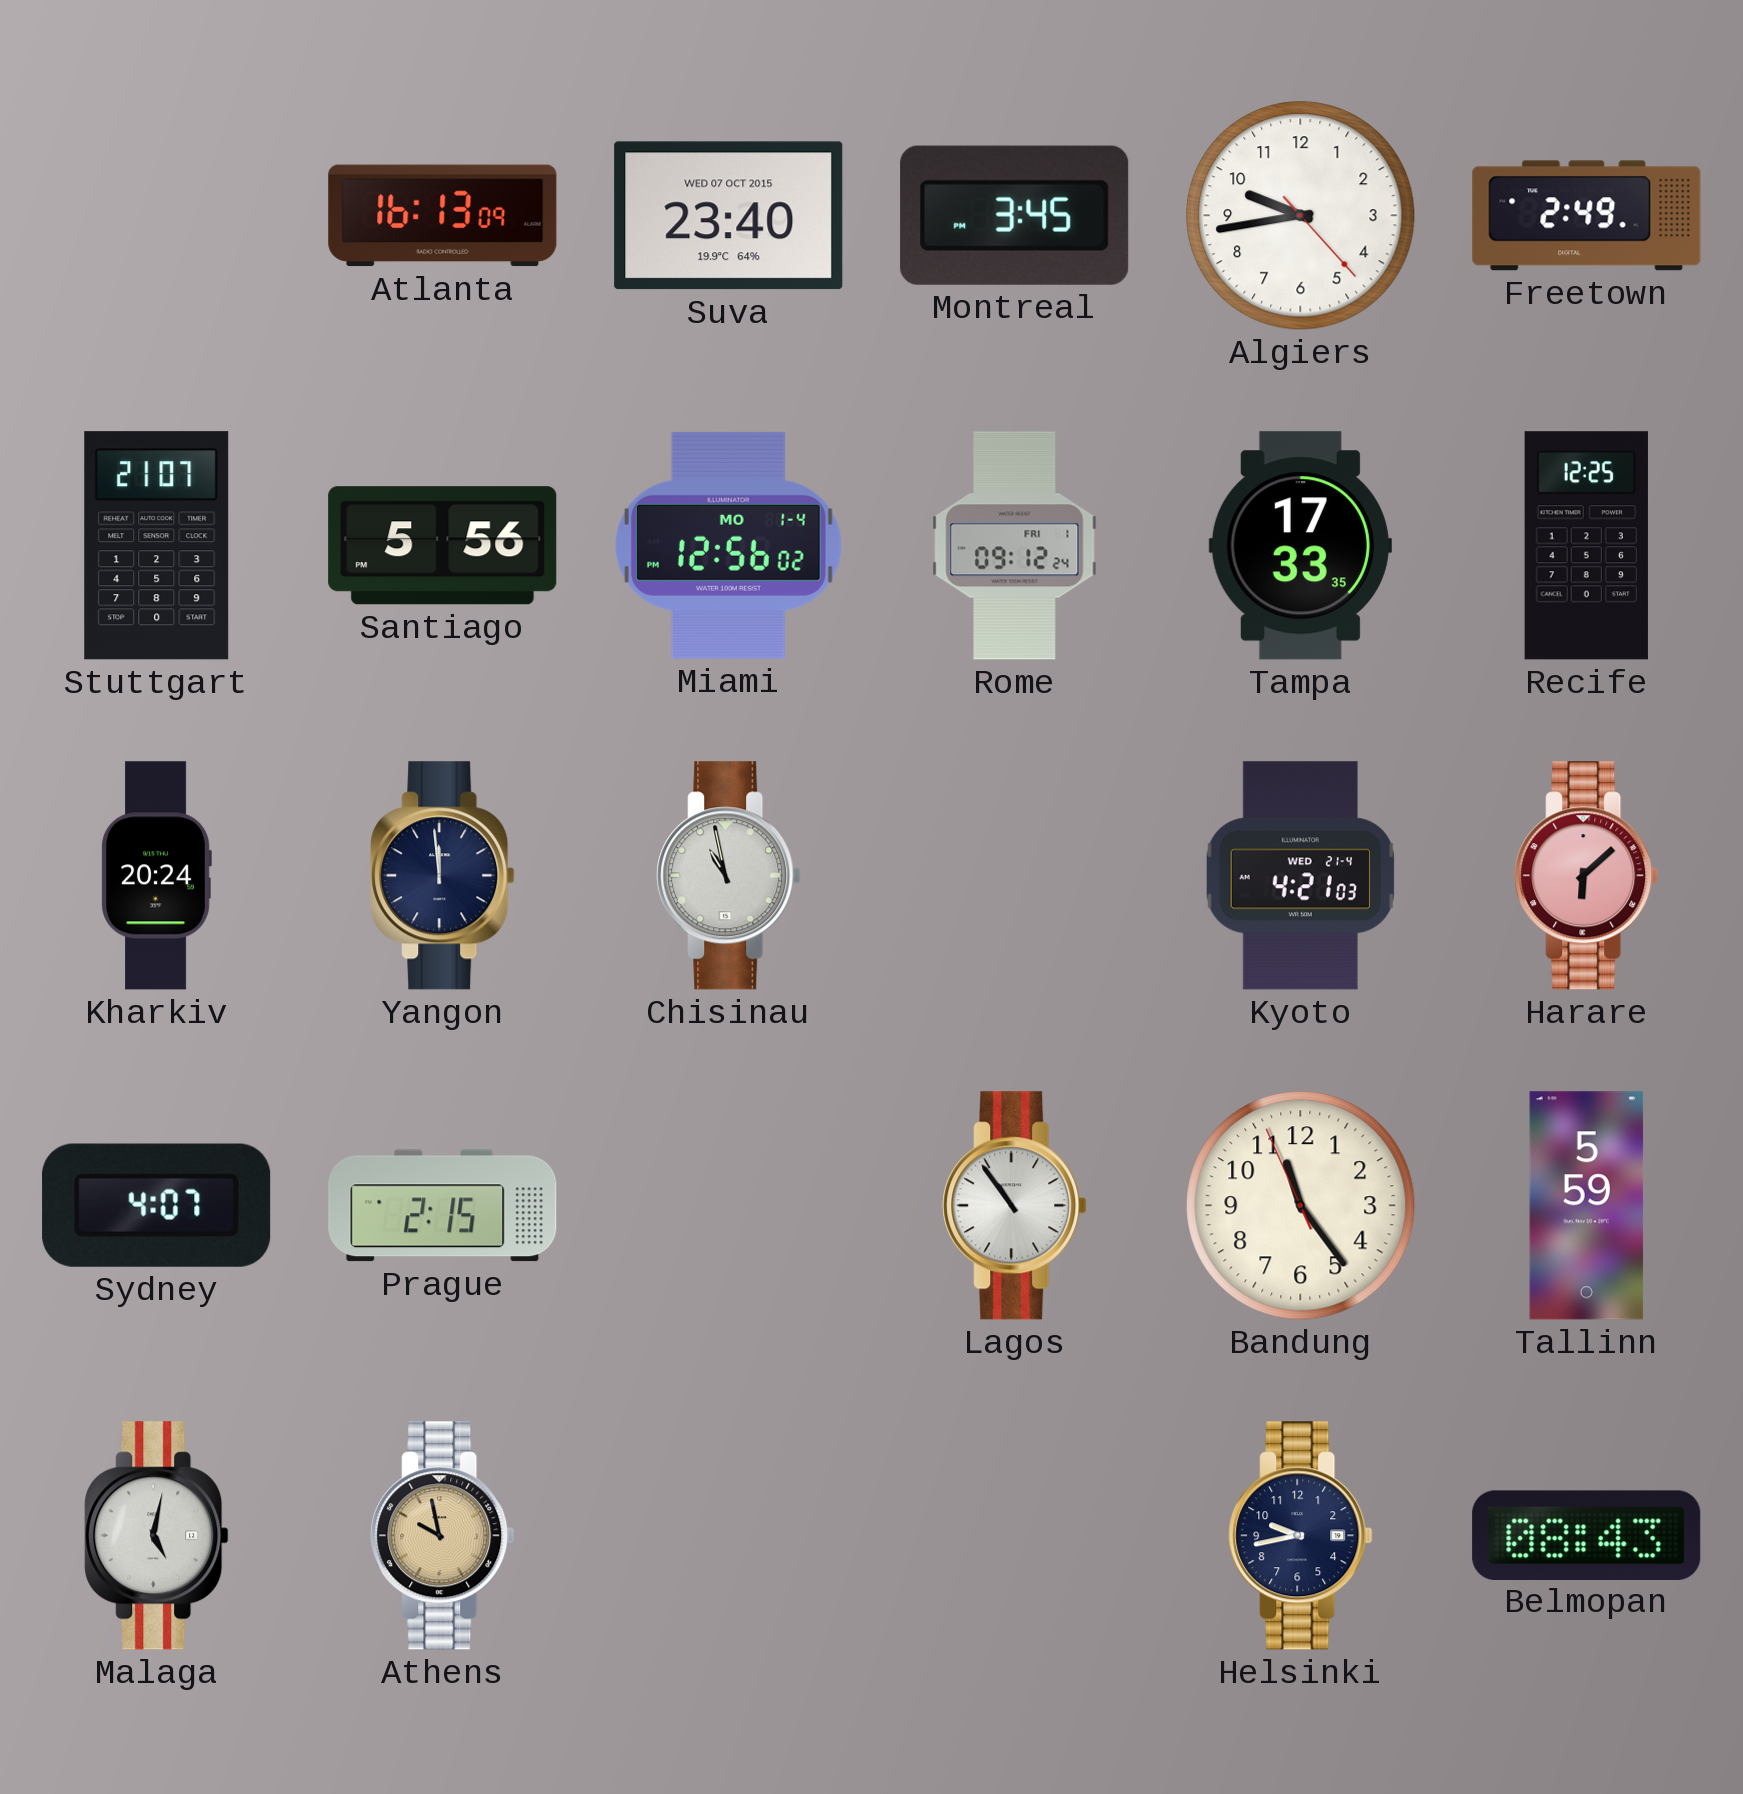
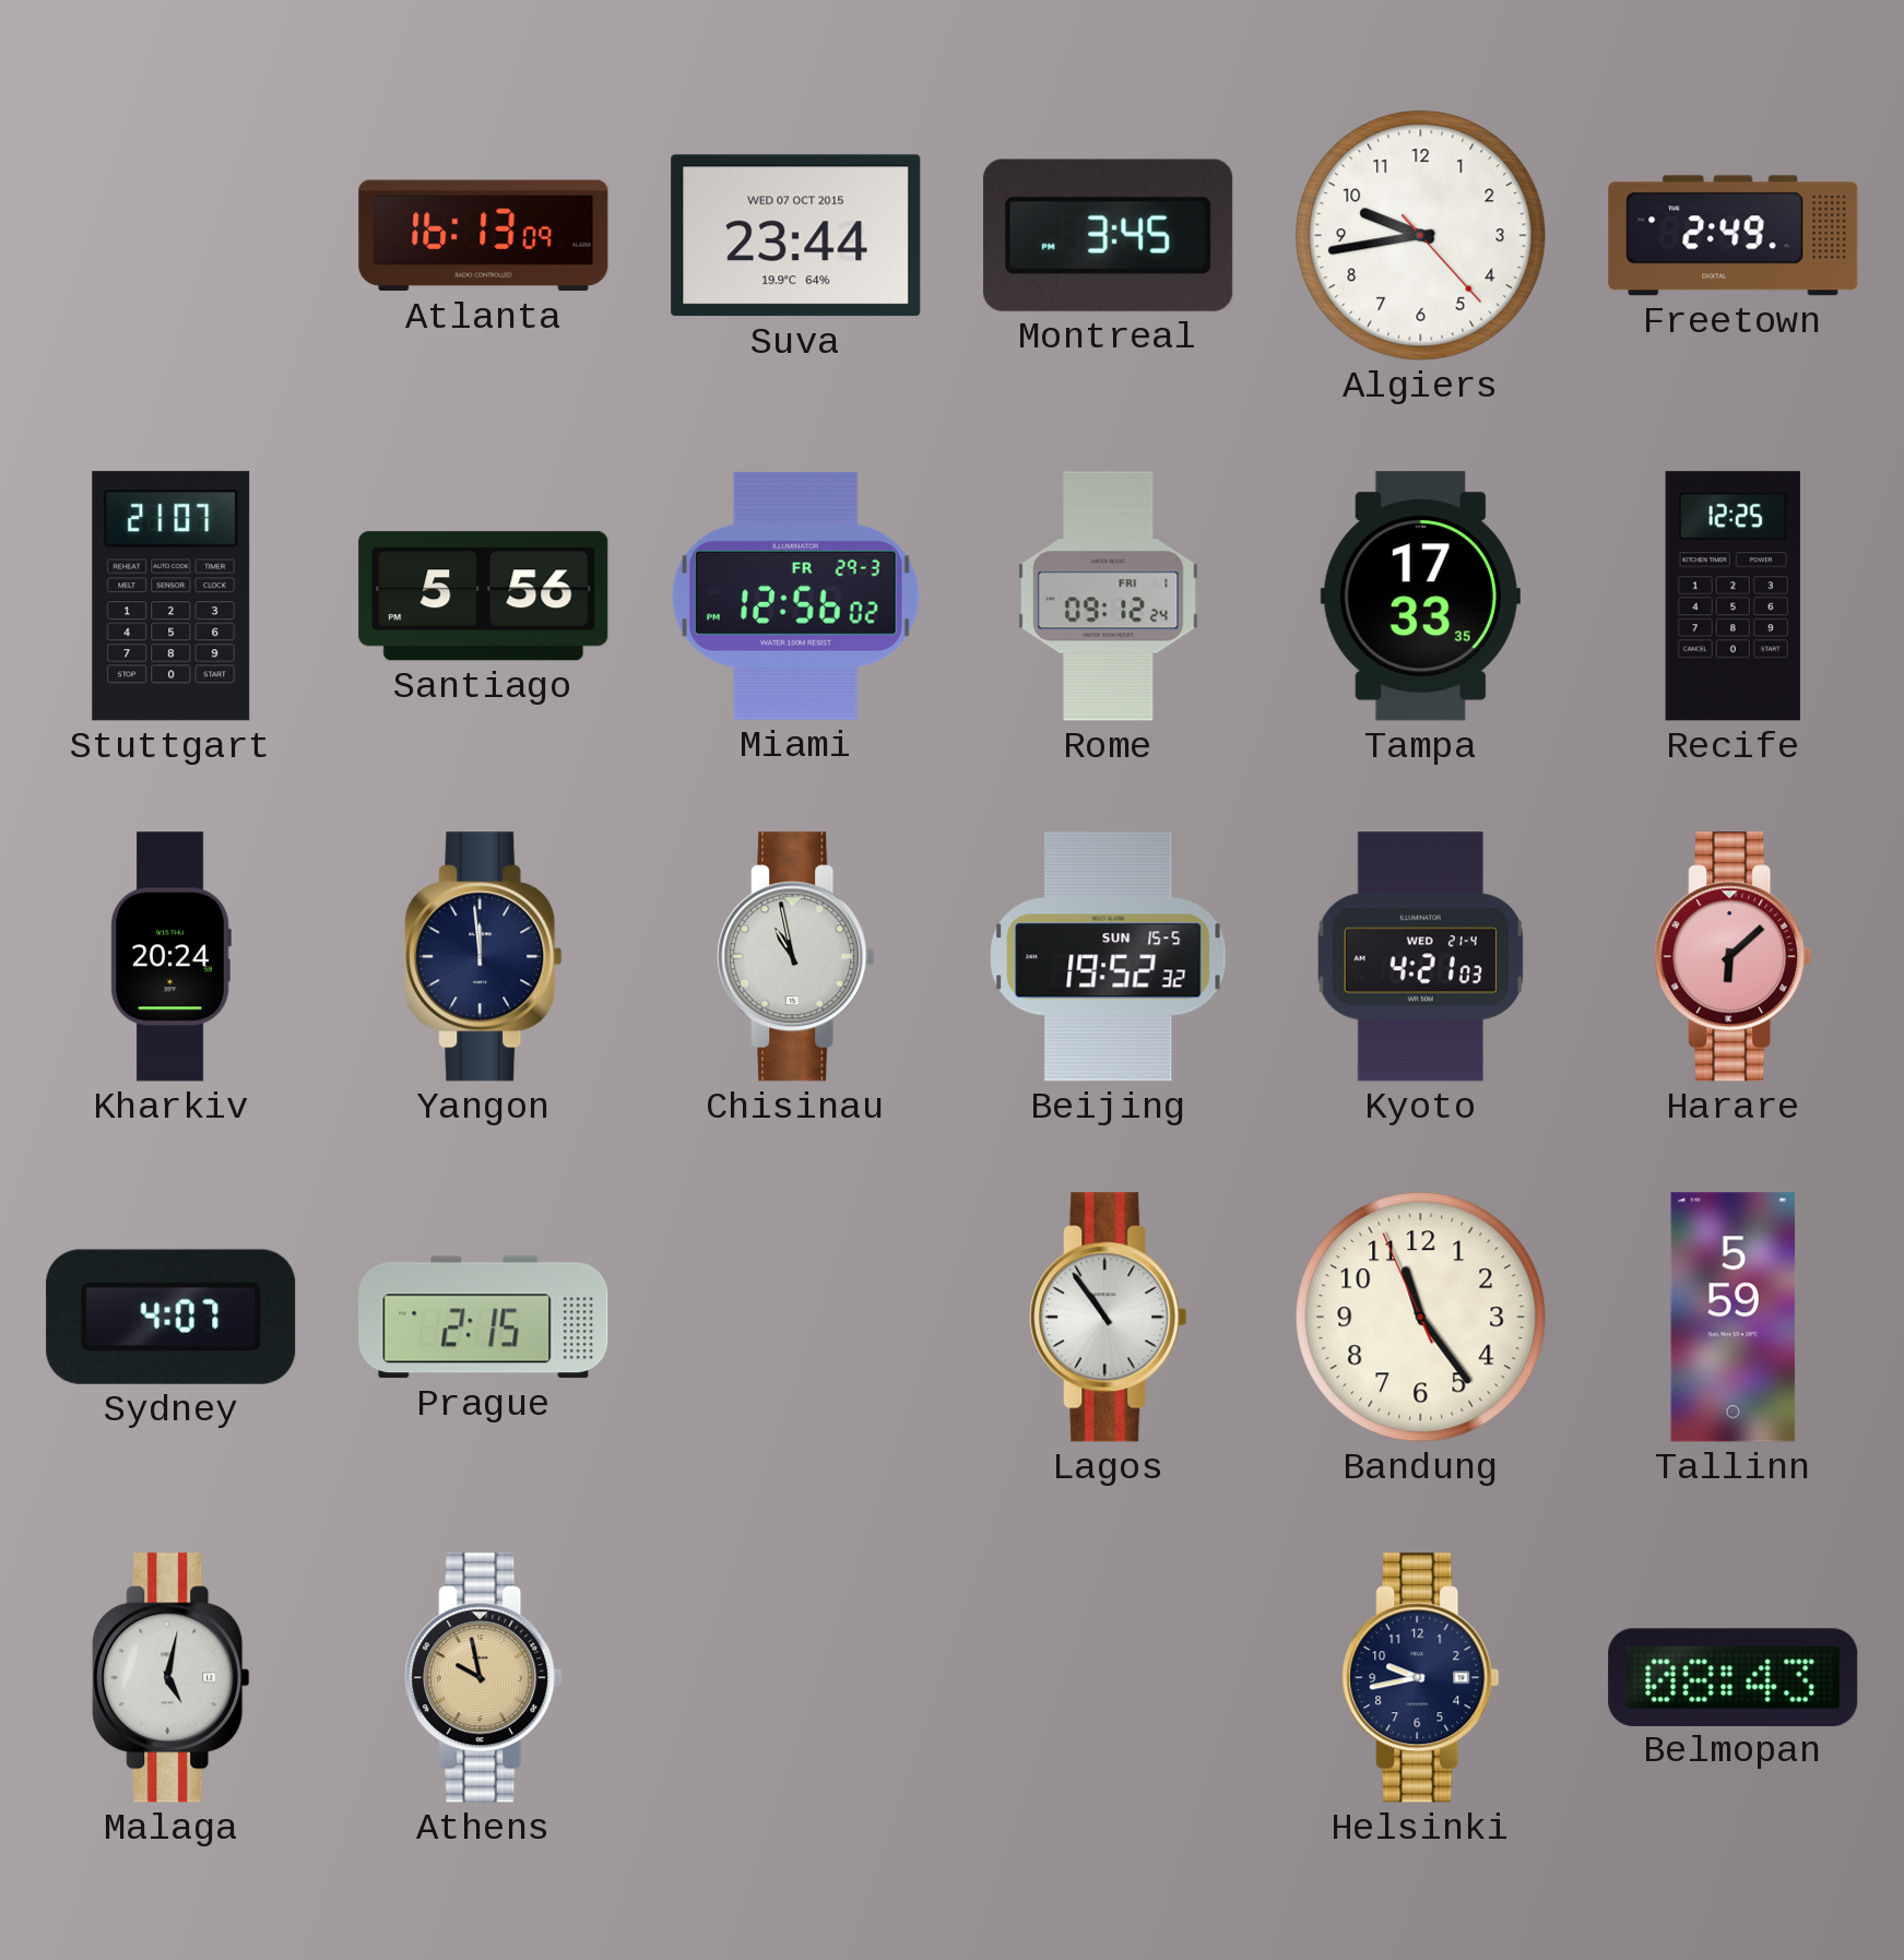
Suva: 23:40 -> 23:44 (796, 236)
Miami date: MO 1-4 -> FR 29-3 (795, 595)
Beijing: none -> 19:52 (1109, 957)
